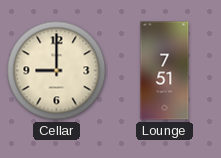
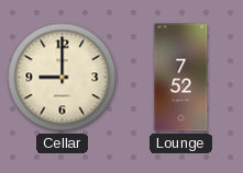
Lounge: 7:51 -> 7:52 (181, 78)
